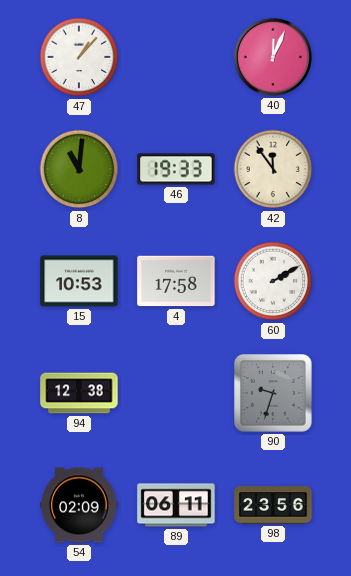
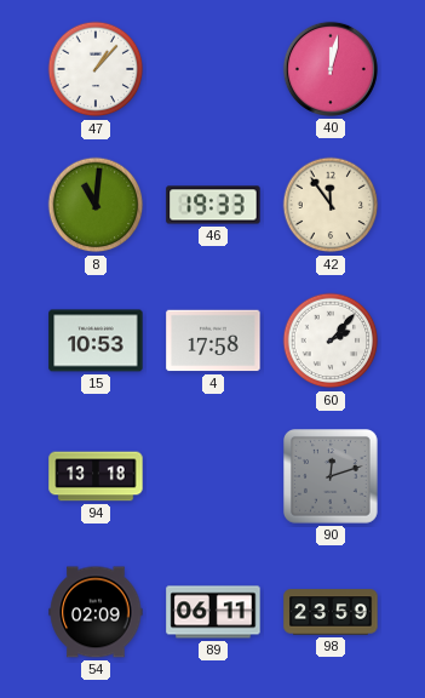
40: 12:04 -> 12:02 (331, 69)
60: 2:10 -> 2:07 (331, 341)
94: 12:38 -> 13:18 (96, 476)
90: 9:33 -> 12:12 (332, 477)
98: 23:56 -> 23:59 (331, 612)
